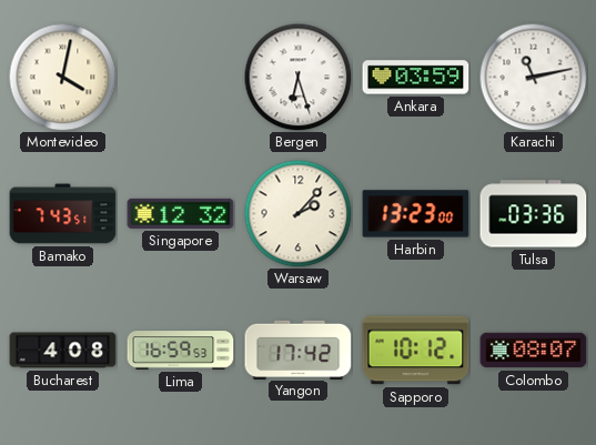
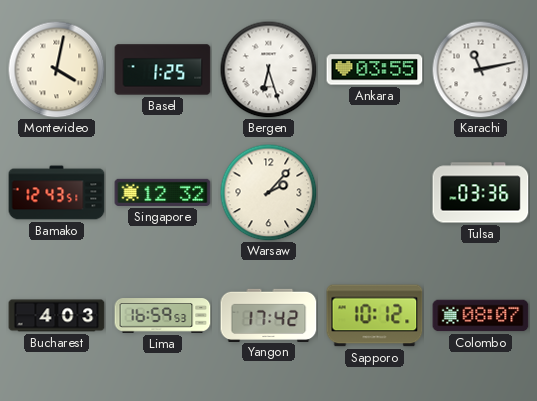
Basel: none -> 1:25 (163, 70)
Ankara: 03:59 -> 03:55 (375, 70)
Bamako: 7:43 -> 12:43 (57, 193)
Harbin: 13:23 -> none (416, 214)
Bucharest: 4:08 -> 4:03 (57, 316)
